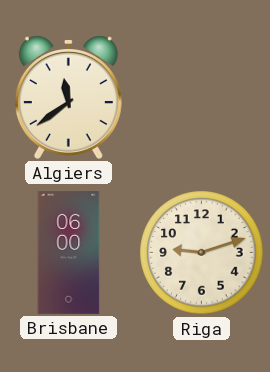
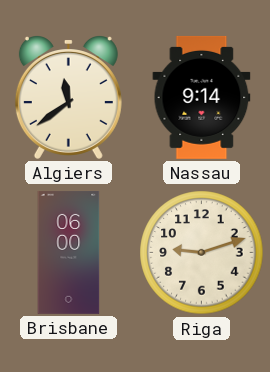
Nassau: none -> 9:14 (202, 97)
